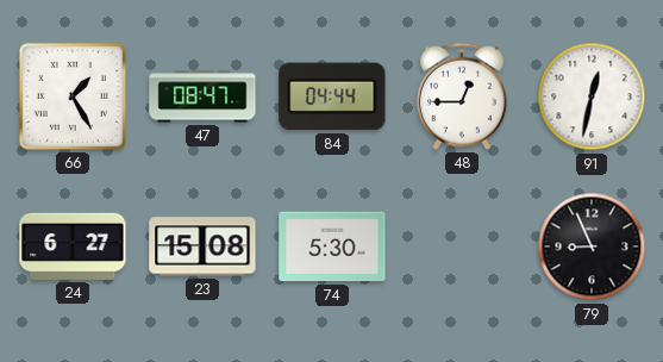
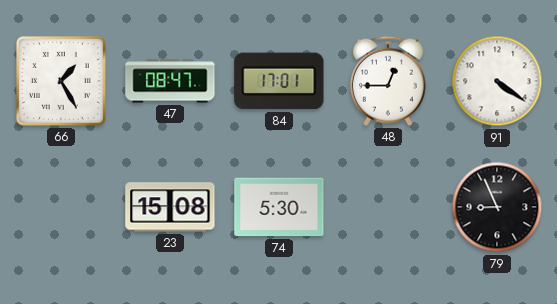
84: 04:44 -> 17:01 (279, 81)
91: 12:32 -> 4:21 (497, 81)
24: 6:27 -> none (73, 246)
